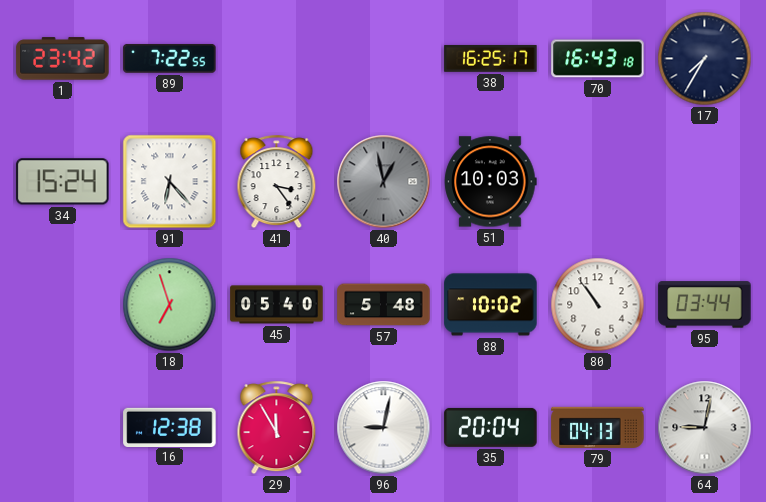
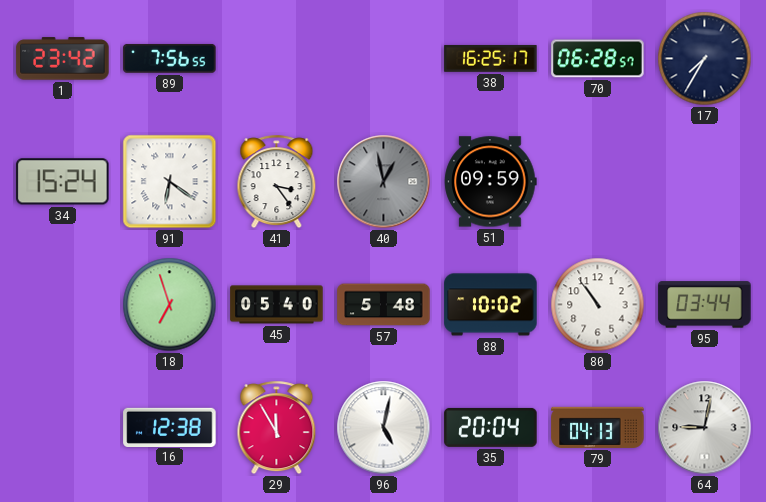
89: 7:22 -> 7:56 (170, 58)
70: 16:43 -> 06:28 (598, 59)
91: 6:23 -> 6:21 (170, 182)
51: 10:03 -> 09:59 (491, 182)
96: 9:02 -> 5:02 (384, 428)
